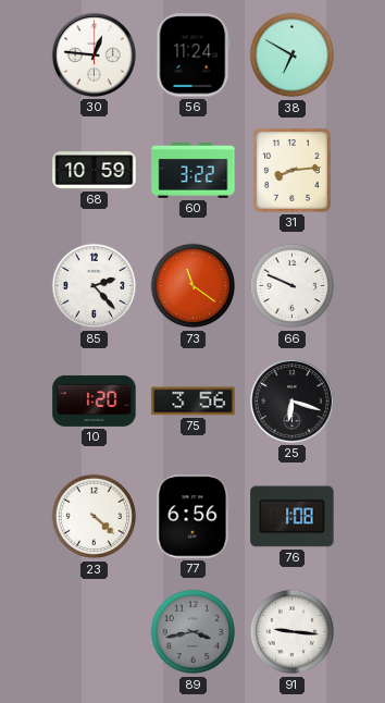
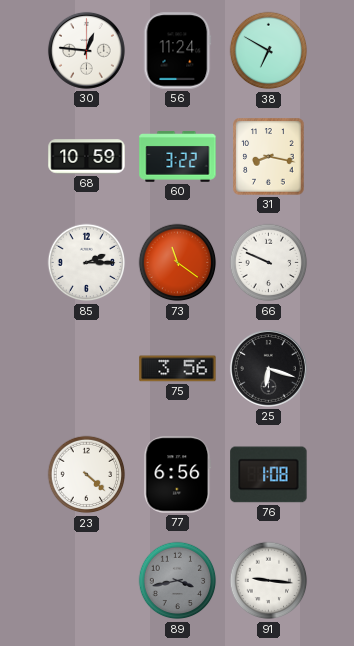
31: 8:14 -> 8:17 (269, 157)
85: 2:23 -> 2:15 (87, 263)
10: 1:20 -> none (95, 400)
